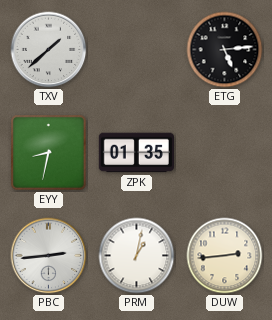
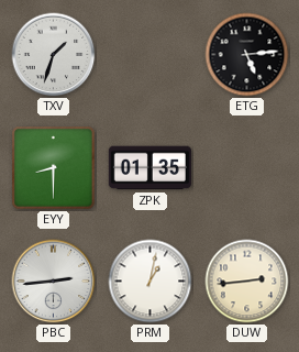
TXV: 1:38 -> 1:33 (54, 55)
EYY: 8:32 -> 8:30 (54, 168)
